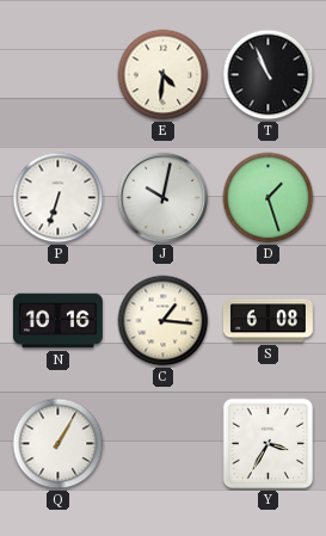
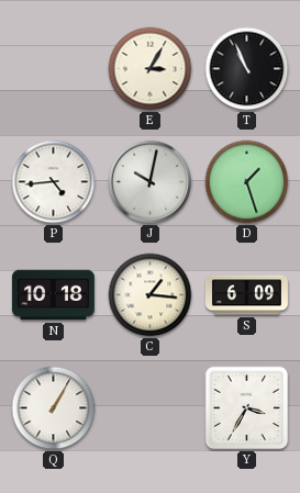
E: 4:31 -> 3:05 (151, 69)
P: 6:33 -> 4:44 (54, 182)
N: 10:16 -> 10:18 (53, 295)
S: 6:08 -> 6:09 (246, 295)
